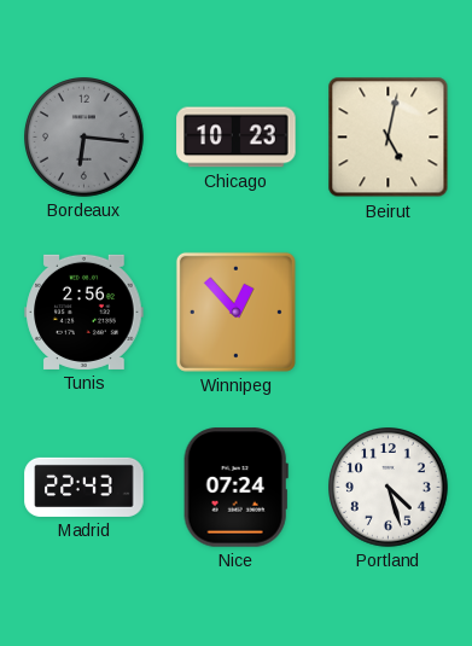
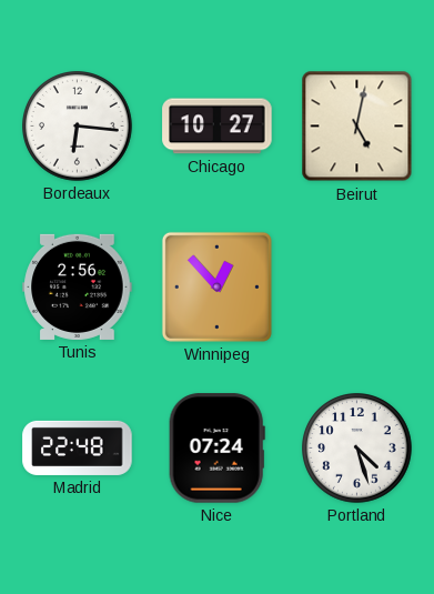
Bordeaux dial: grey -> white (78, 127)
Chicago: 10:23 -> 10:27 (218, 127)
Madrid: 22:43 -> 22:48 (78, 447)
